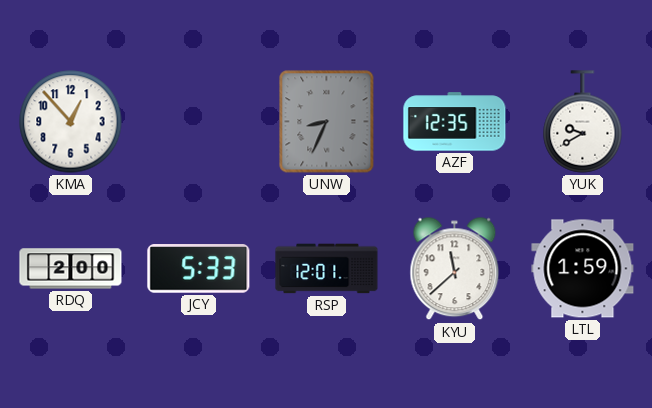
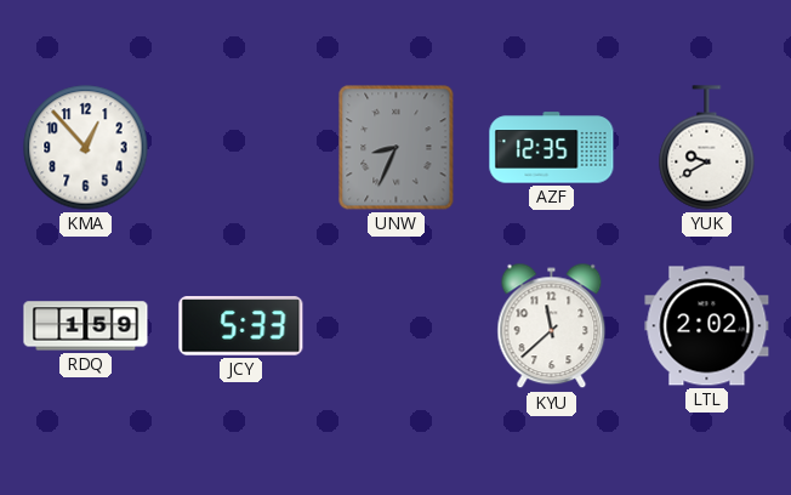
RDQ: 2:00 -> 1:59 (86, 326)
RSP: 12:01 -> none (327, 269)
LTL: 1:59 -> 2:02 (707, 326)
